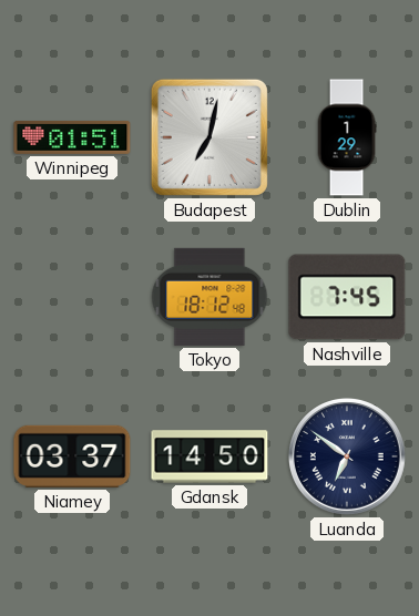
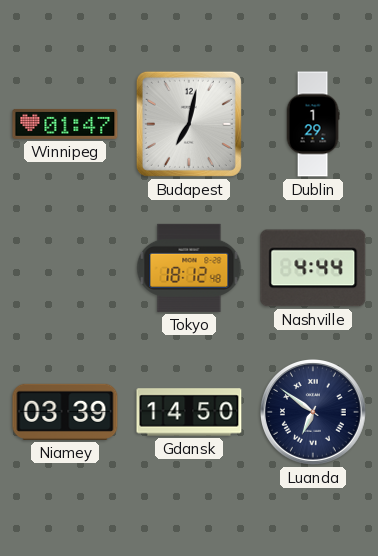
Winnipeg: 01:51 -> 01:47 (65, 124)
Nashville: 7:45 -> 4:44 (313, 268)
Niamey: 03:37 -> 03:39 (65, 412)
